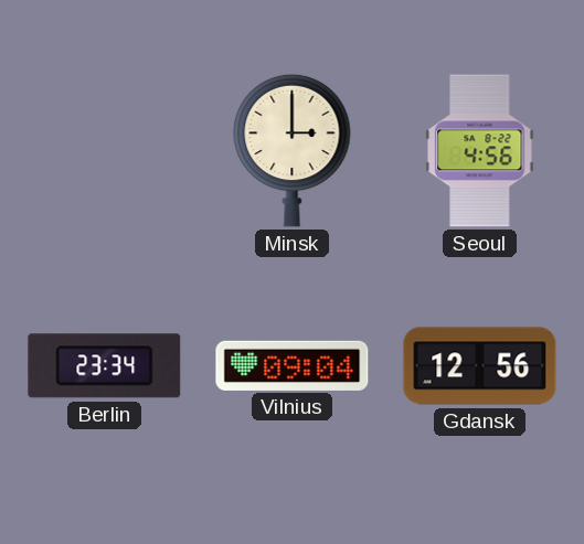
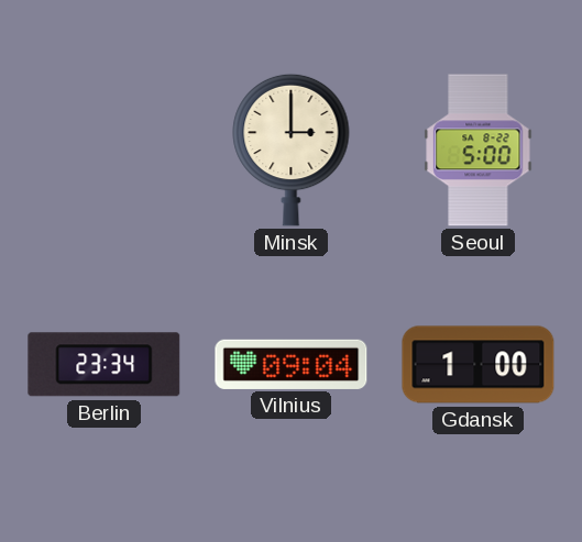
Seoul: 4:56 -> 5:00 (479, 151)
Gdansk: 12:56 -> 1:00 (479, 365)
